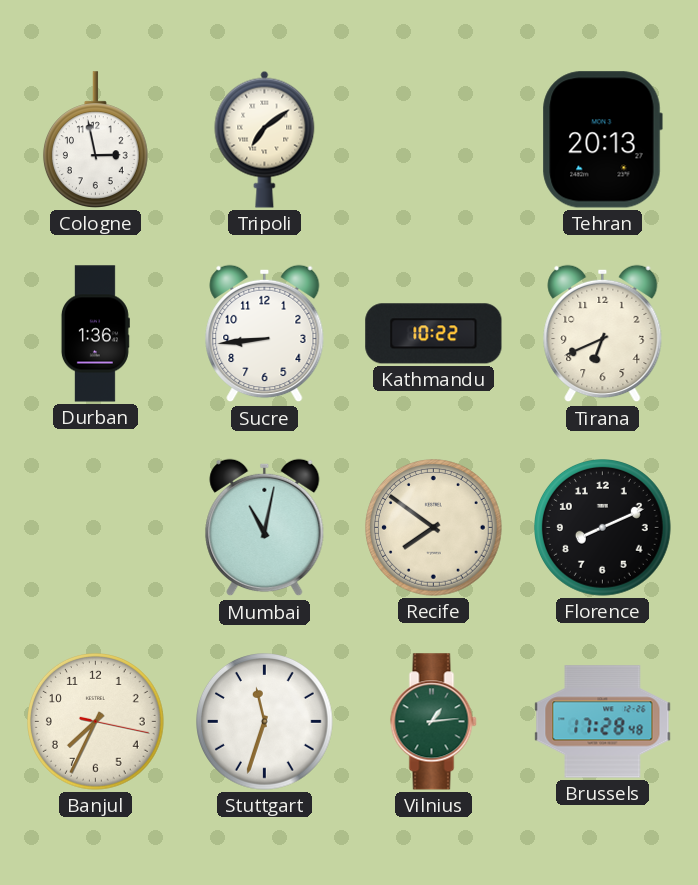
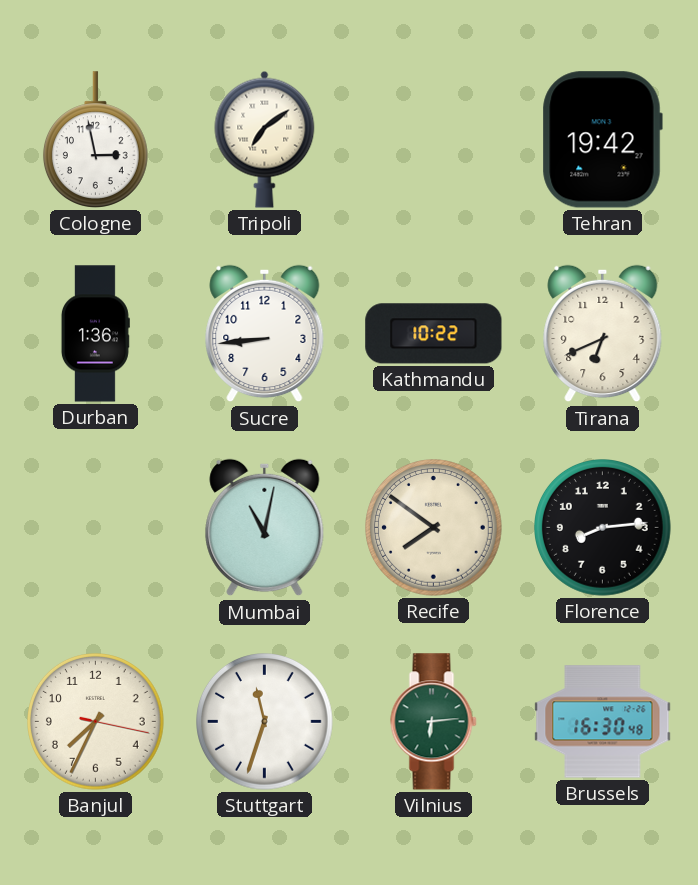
Tehran: 20:13 -> 19:42 (602, 140)
Florence: 8:11 -> 8:14 (603, 528)
Vilnius: 1:14 -> 6:14 (434, 722)
Brussels: 17:28 -> 16:30 (603, 722)
